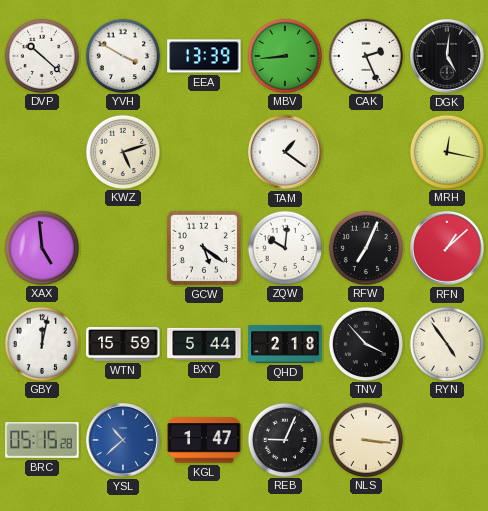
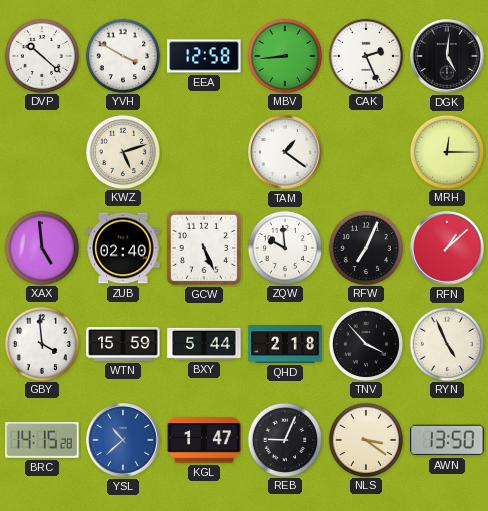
EEA: 13:39 -> 12:58 (204, 56)
MRH: 12:17 -> 12:15 (446, 151)
ZUB: none -> 02:40 (123, 248)
GCW: 5:21 -> 5:26 (204, 248)
ZQW: 10:01 -> 9:59 (284, 247)
GBY: 12:02 -> 3:59 (41, 343)
RYN: 4:54 -> 4:56 (446, 343)
BRC: 05:15 -> 14:15 (42, 440)
NLS: 3:16 -> 3:21 (365, 439)
AWN: none -> 13:50 (447, 440)
